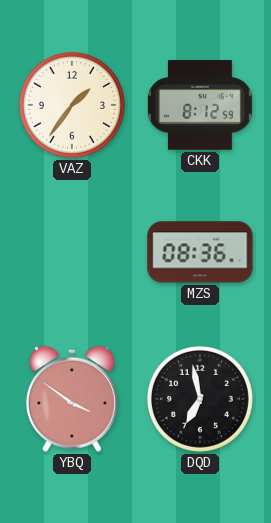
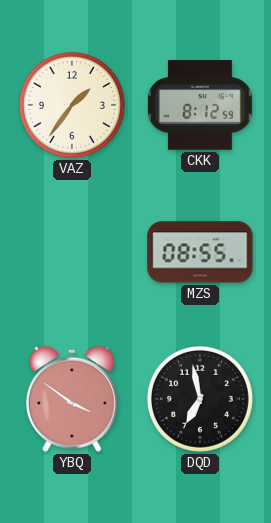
MZS: 08:36 -> 08:55 (200, 252)
